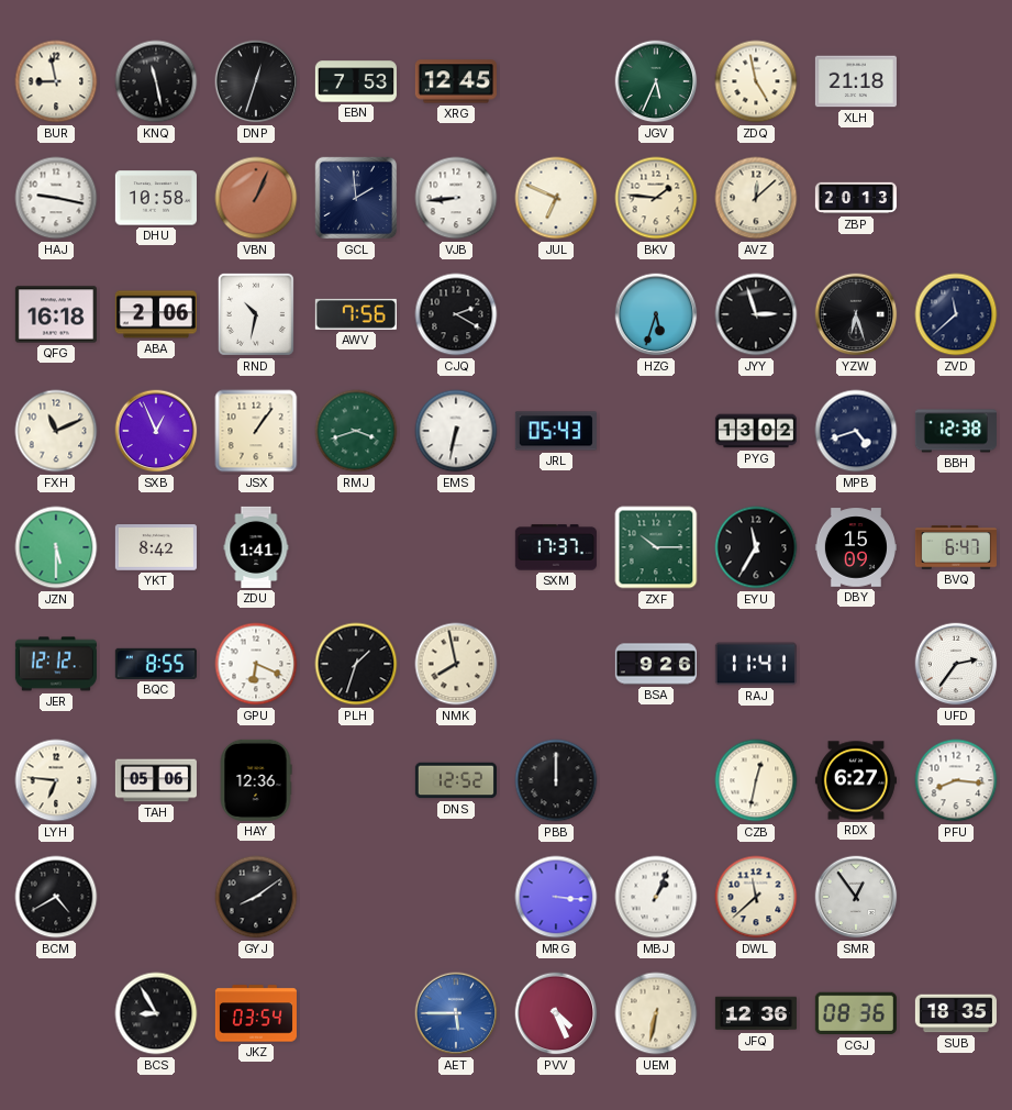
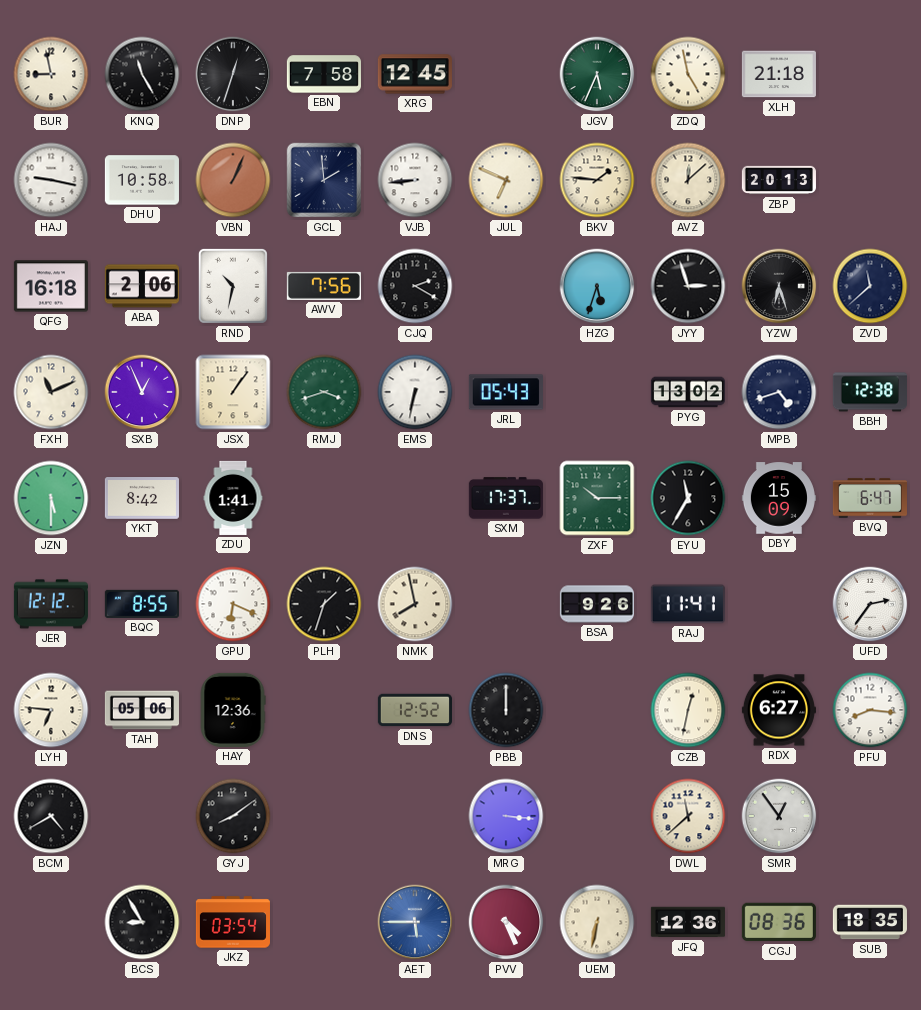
KNQ: 11:28 -> 11:25 (142, 74)
EBN: 7:53 -> 7:58 (324, 74)
MBJ: 1:04 -> none (656, 897)
